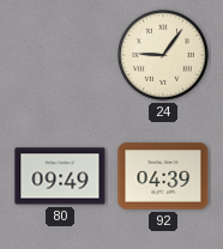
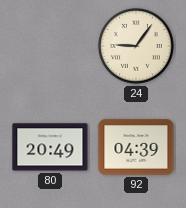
80: 09:49 -> 20:49 (50, 147)
